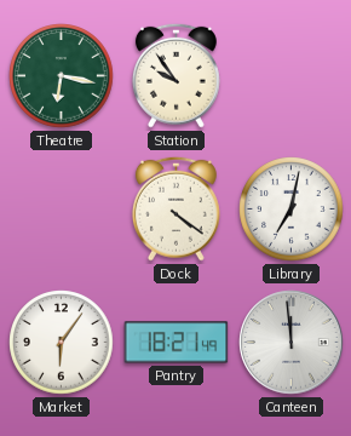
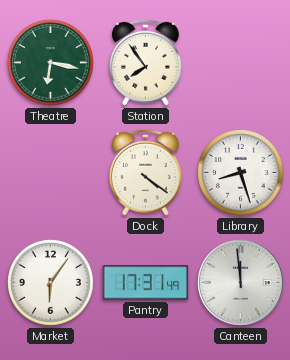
Station: 9:54 -> 7:54 (145, 62)
Library: 7:02 -> 8:27 (241, 173)
Pantry: 18:21 -> 17:31 (146, 283)
